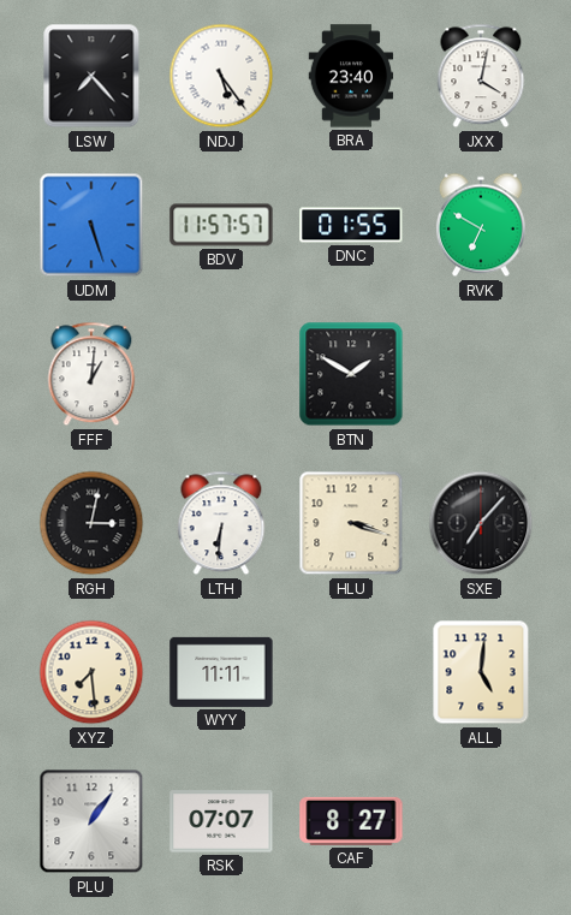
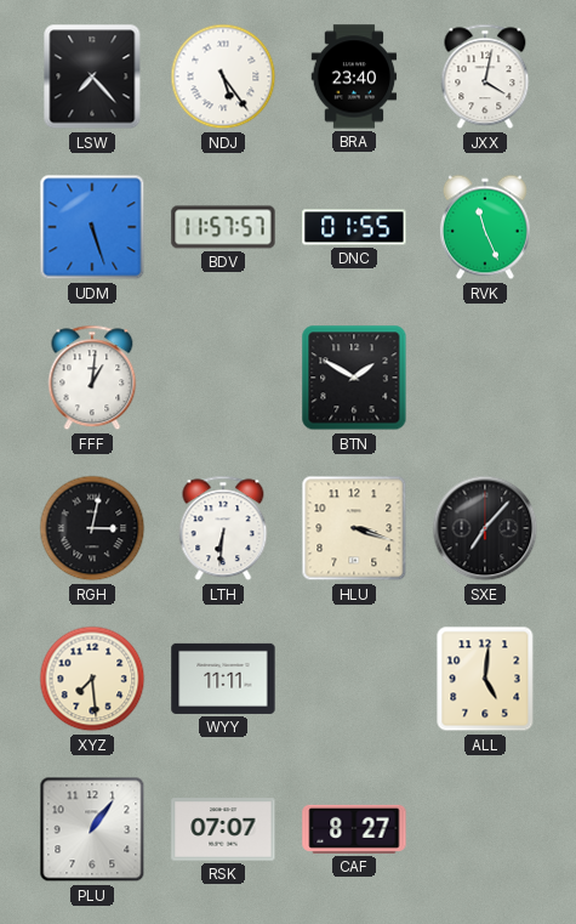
RVK: 6:50 -> 11:26 (485, 227)
